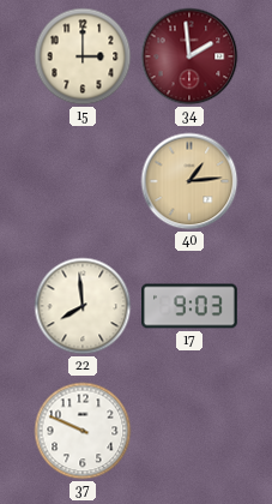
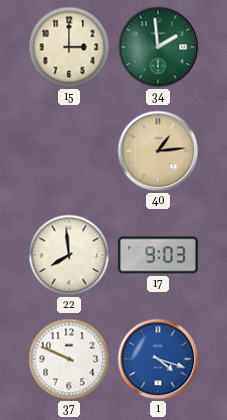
34 dial: burgundy -> green (158, 47)
1: none -> 4:18 (158, 359)
